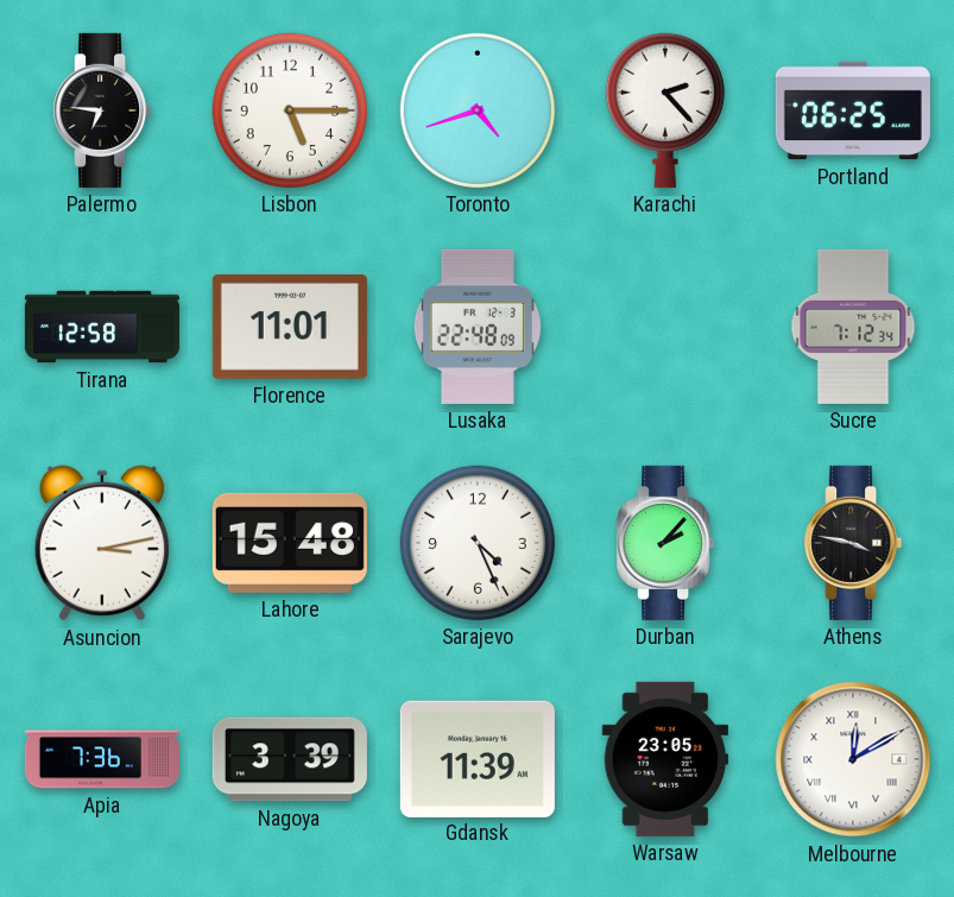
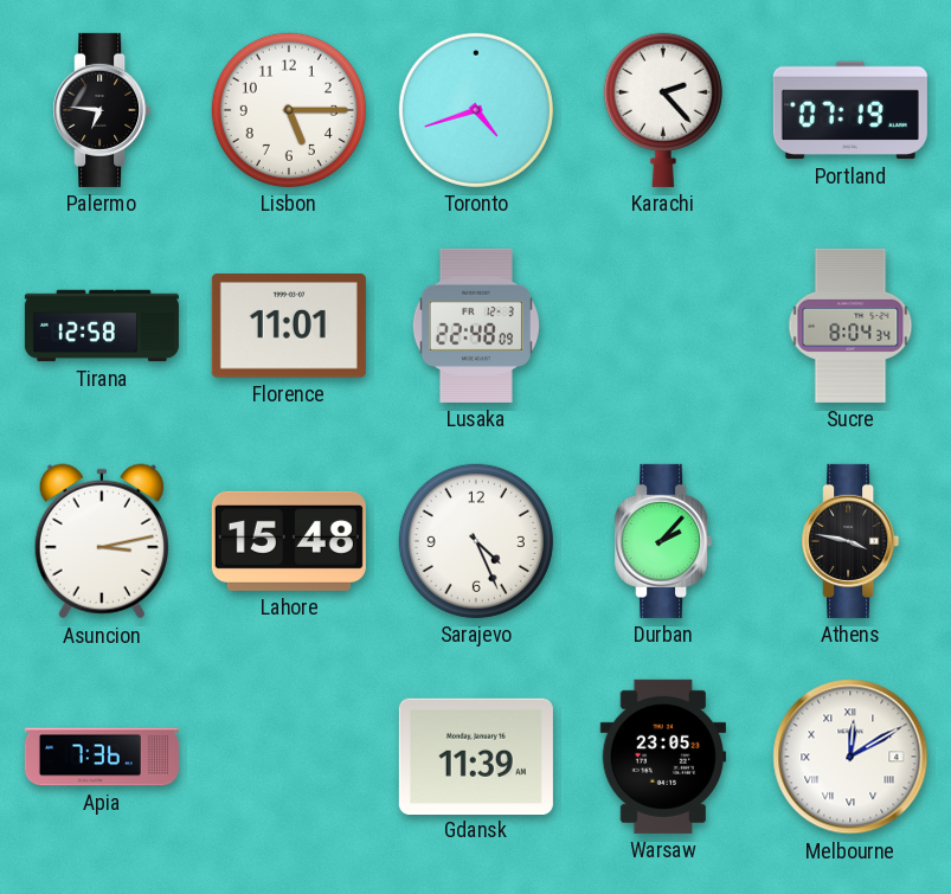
Portland: 06:25 -> 07:19 (850, 110)
Sucre: 7:12 -> 8:04 (850, 326)
Nagoya: 3:39 -> none (290, 759)
